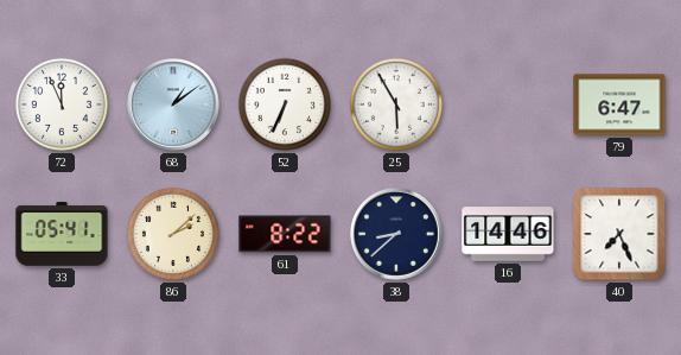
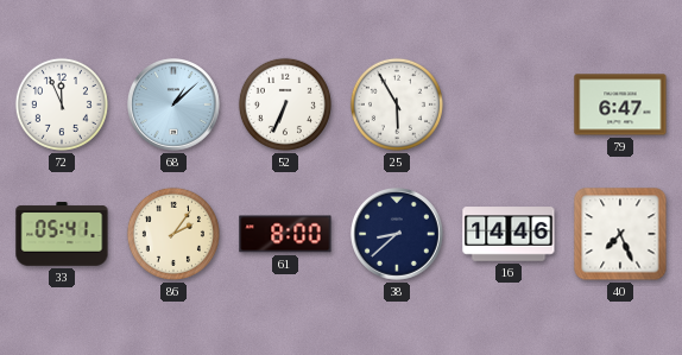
68: 1:09 -> 1:08 (175, 106)
86: 2:08 -> 2:06 (173, 234)
61: 8:22 -> 8:00 (285, 234)
